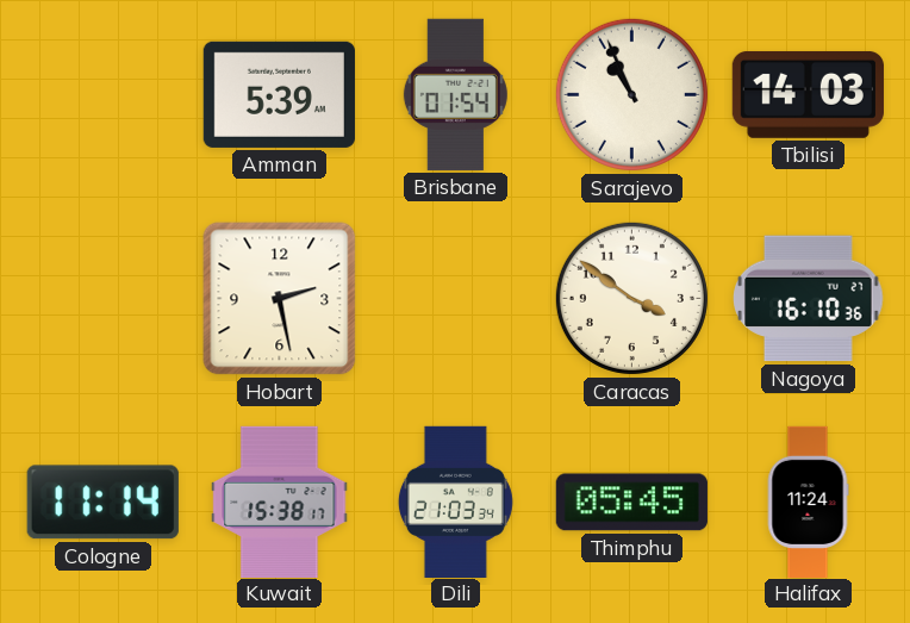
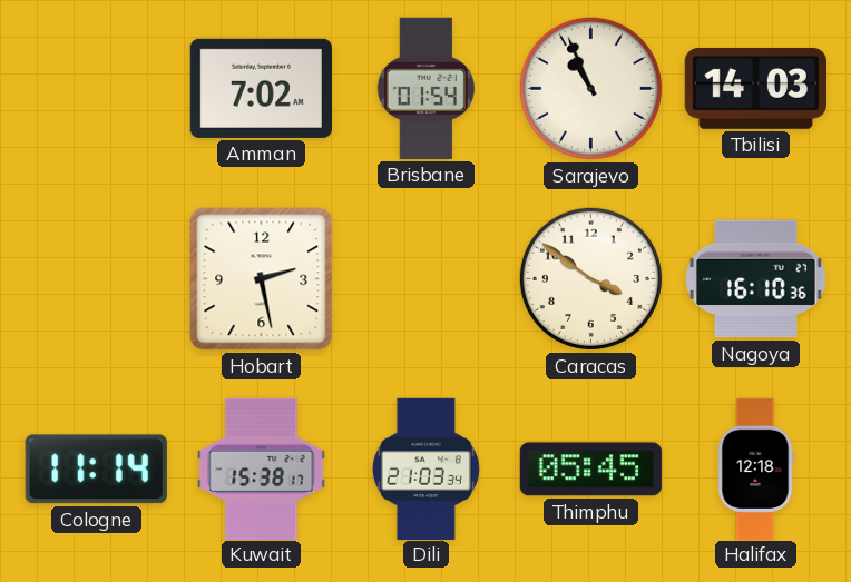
Amman: 5:39 -> 7:02 (261, 88)
Halifax: 11:24 -> 12:18 (755, 468)
